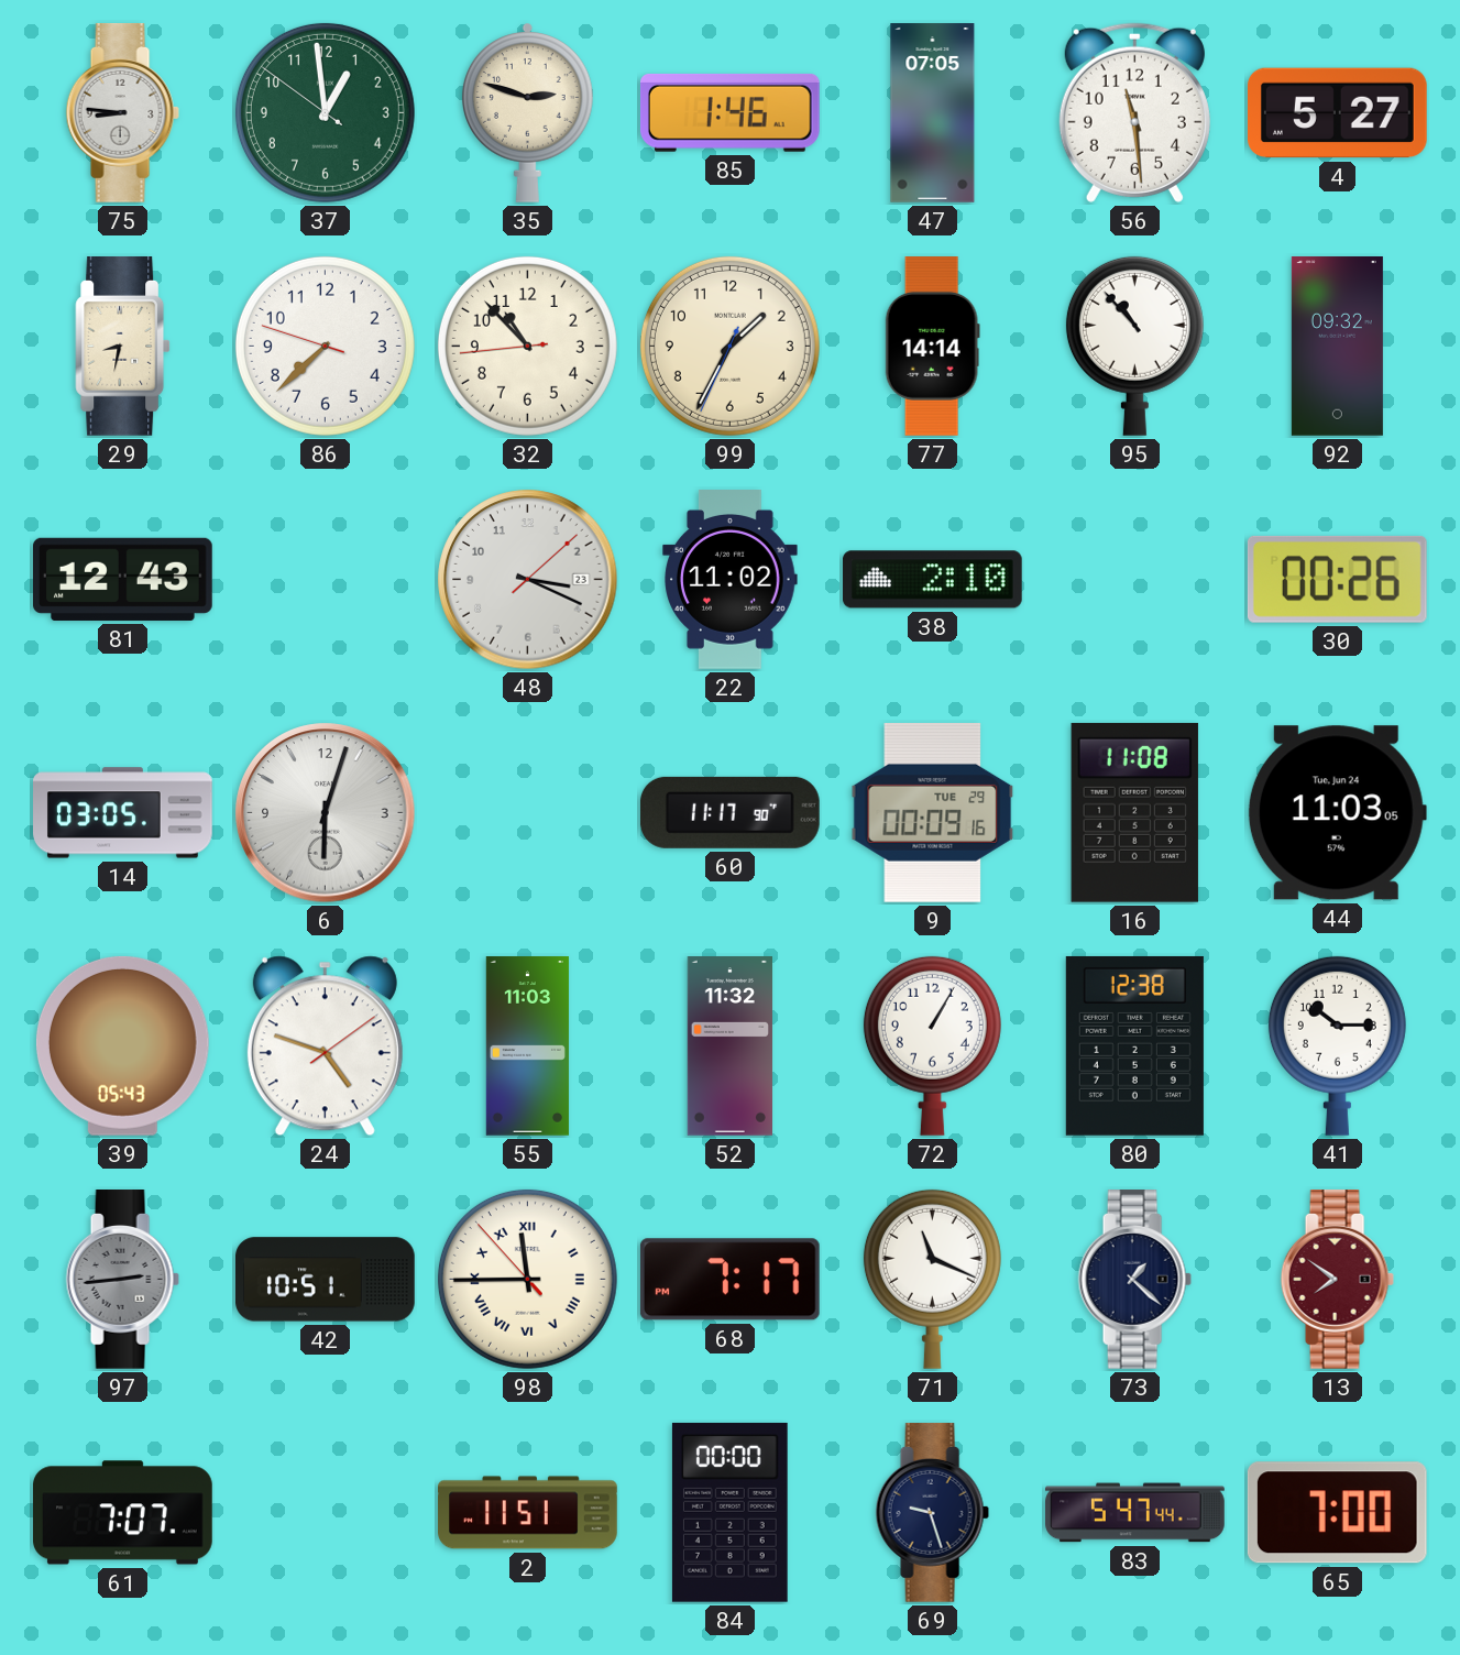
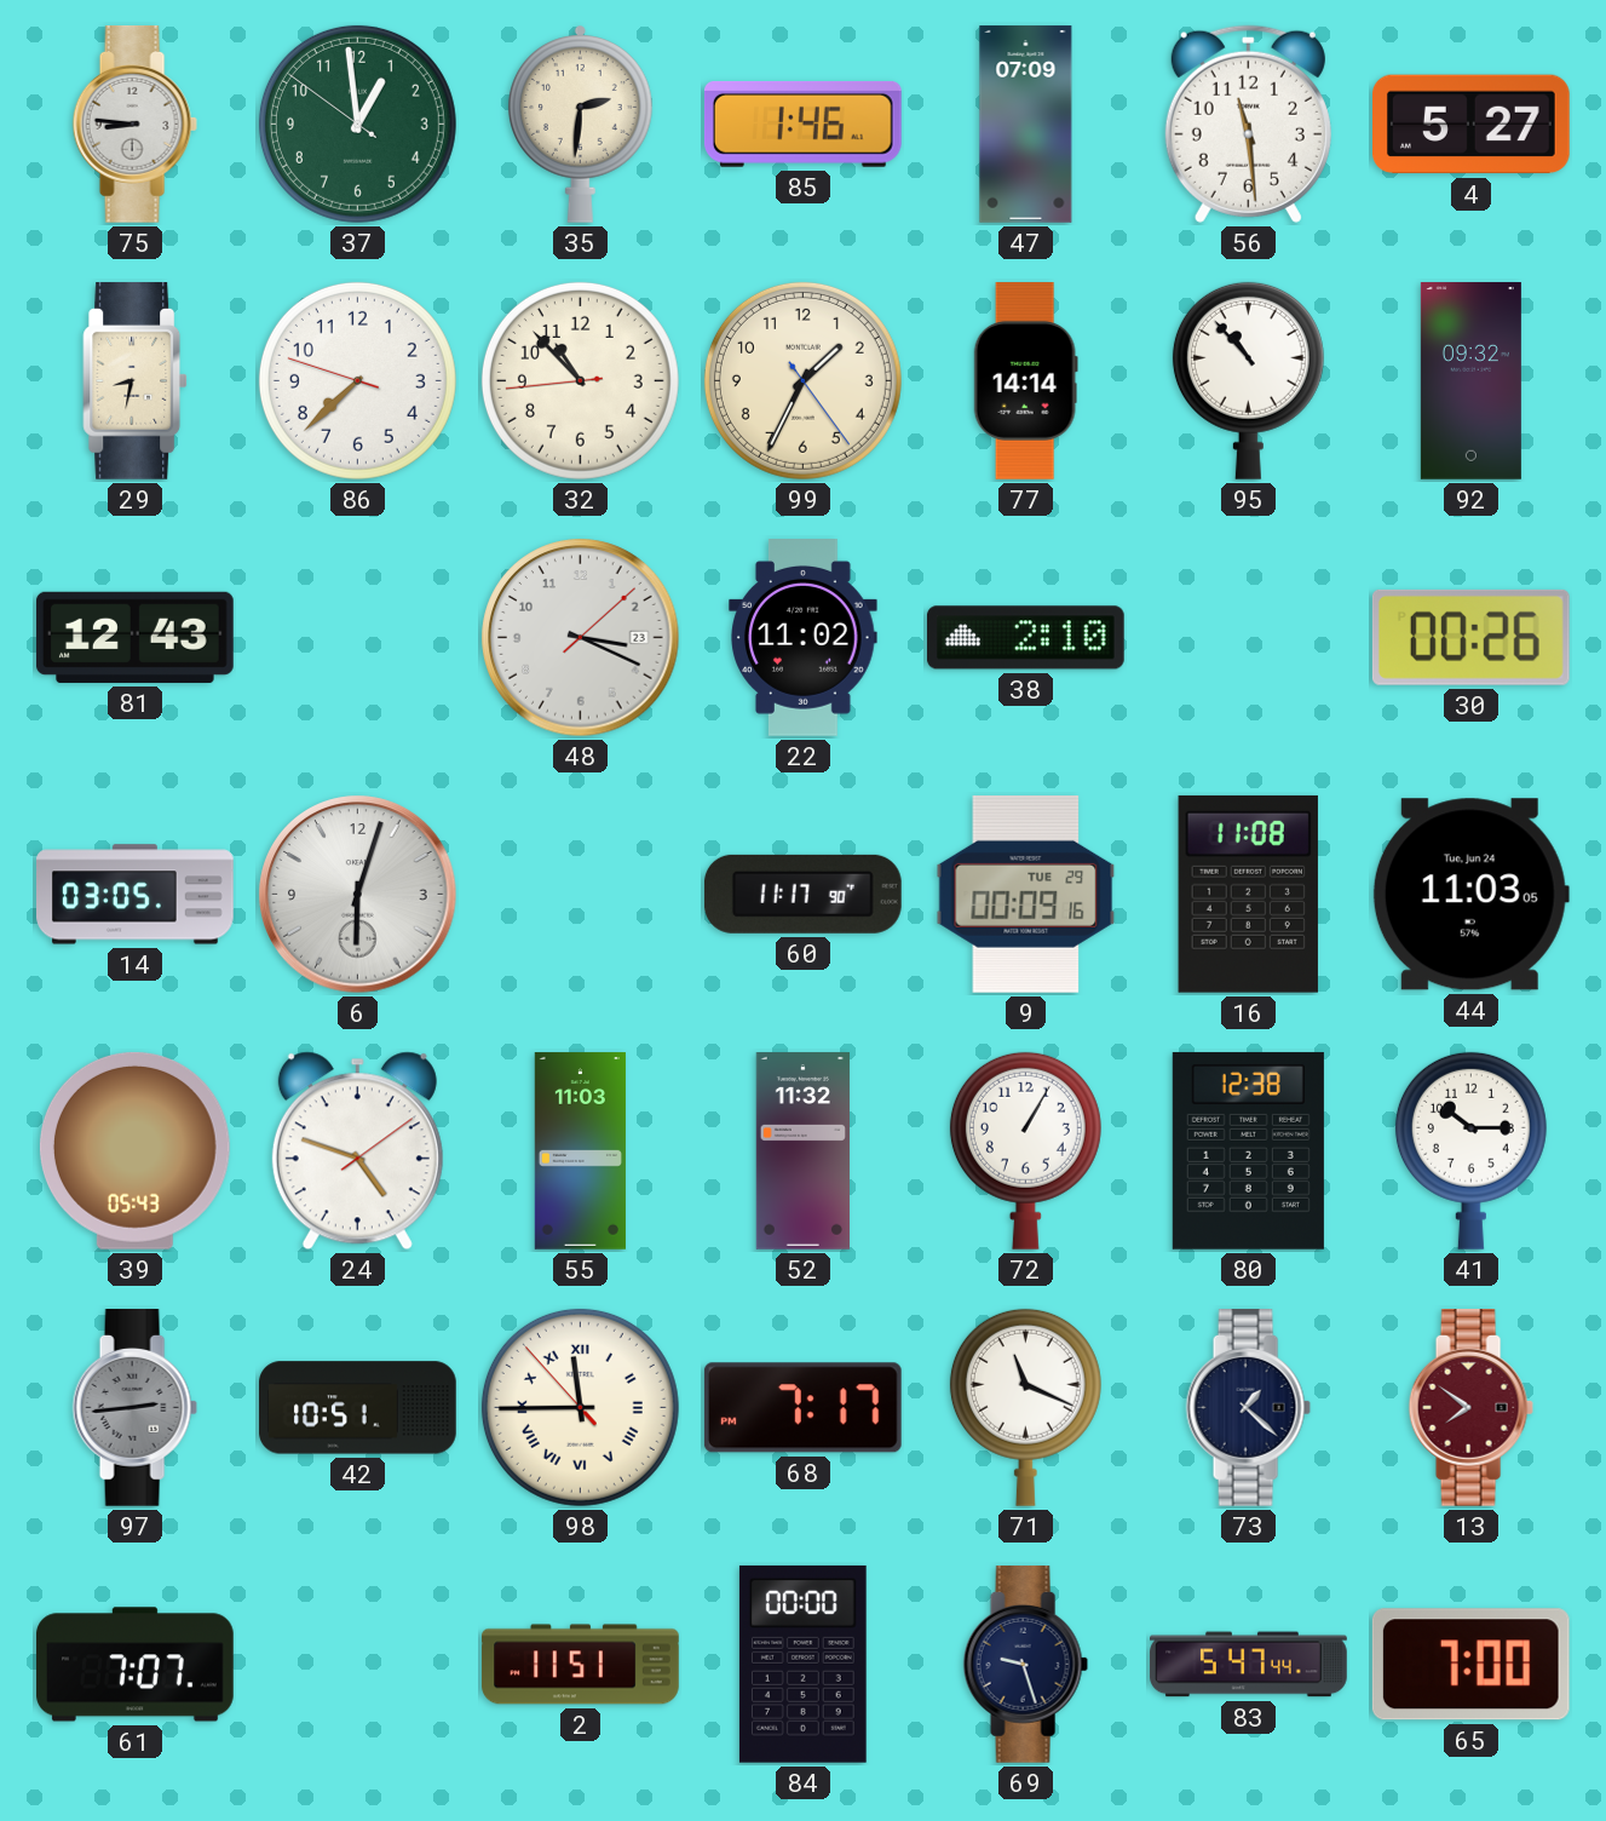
35: 2:48 -> 2:31 (580, 123)
47: 07:05 -> 07:09 (1026, 125)
99: 1:34:34 -> 1:34:24 (802, 380)
